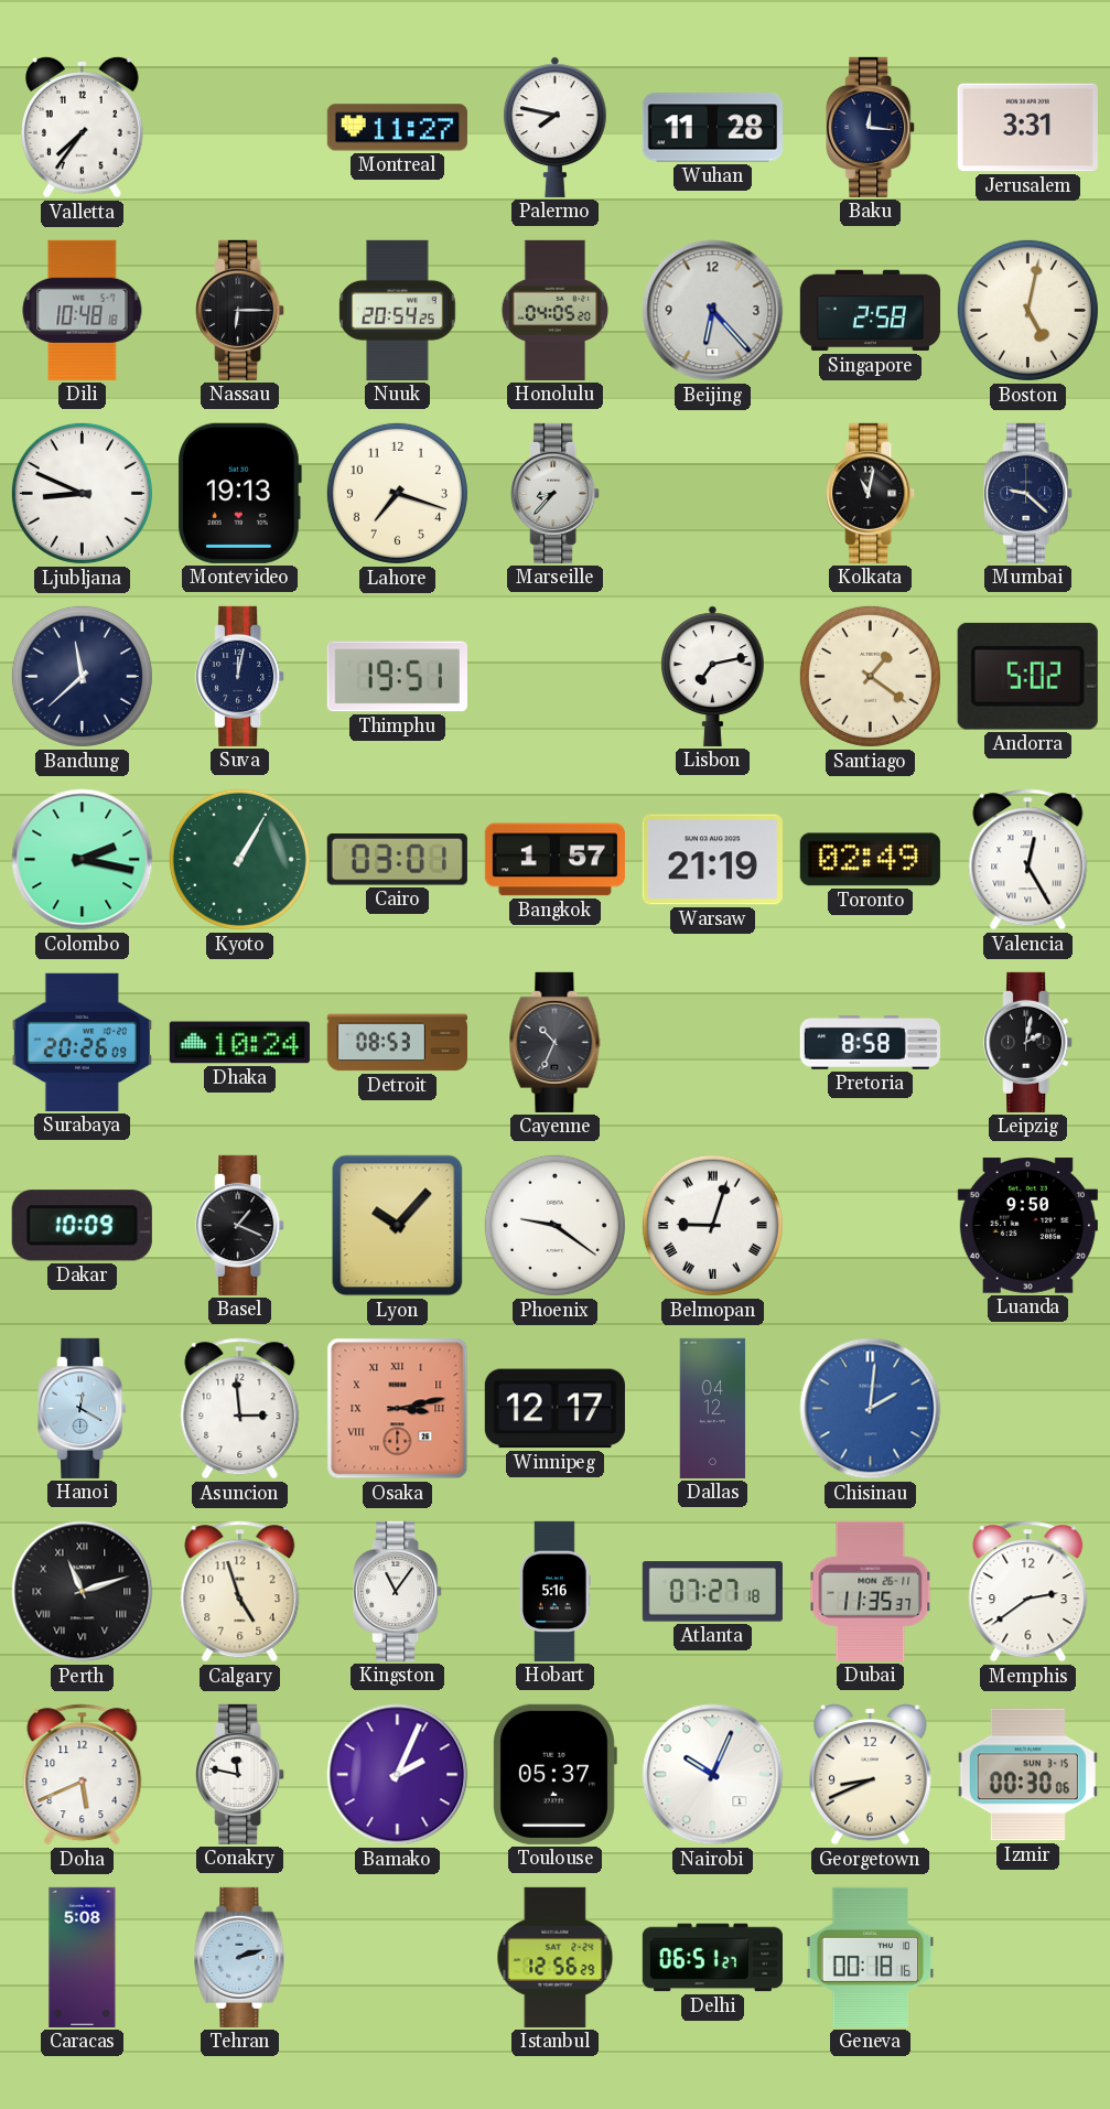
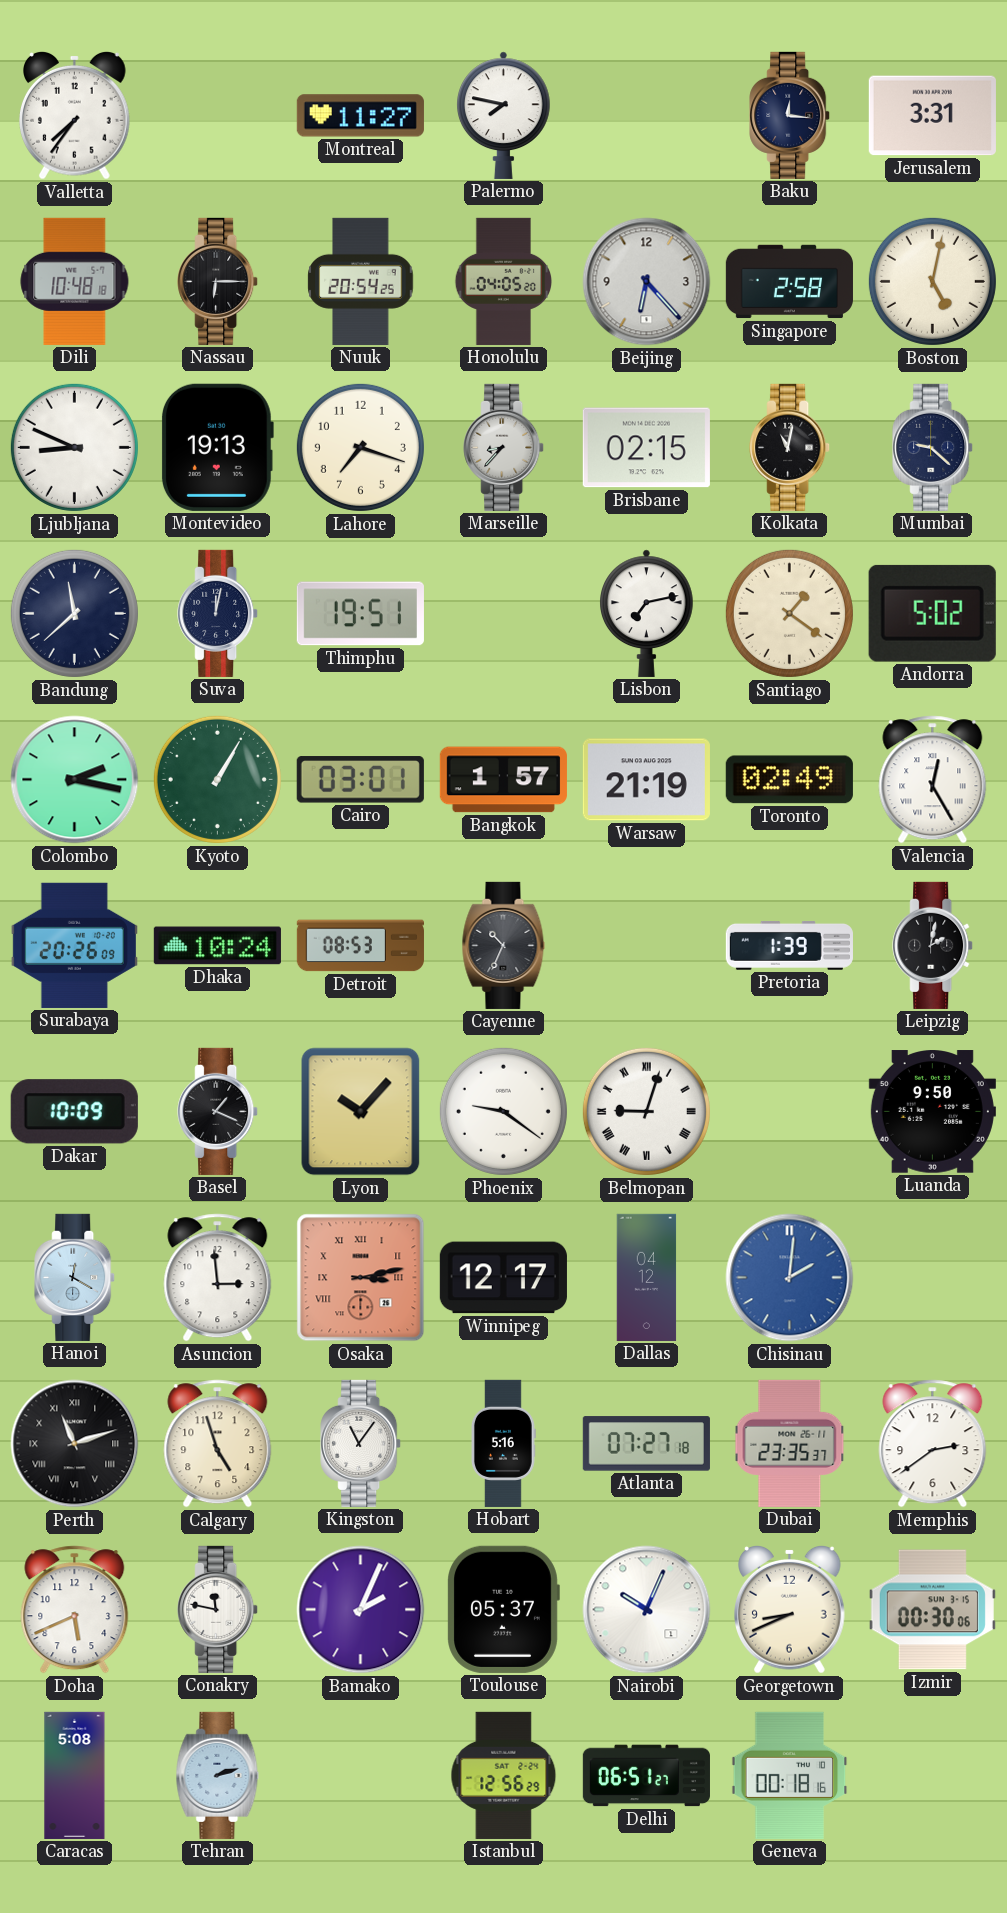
Wuhan: 11:28 -> none (712, 128)
Brisbane: none -> 02:15 (646, 448)
Pretoria: 8:58 -> 1:39 (789, 945)
Dubai: 11:35 -> 23:35 (790, 1443)
